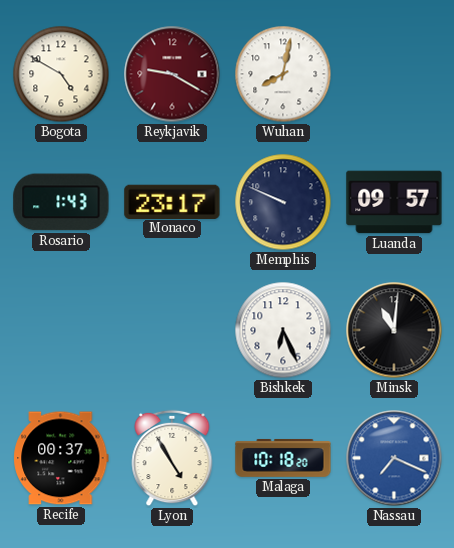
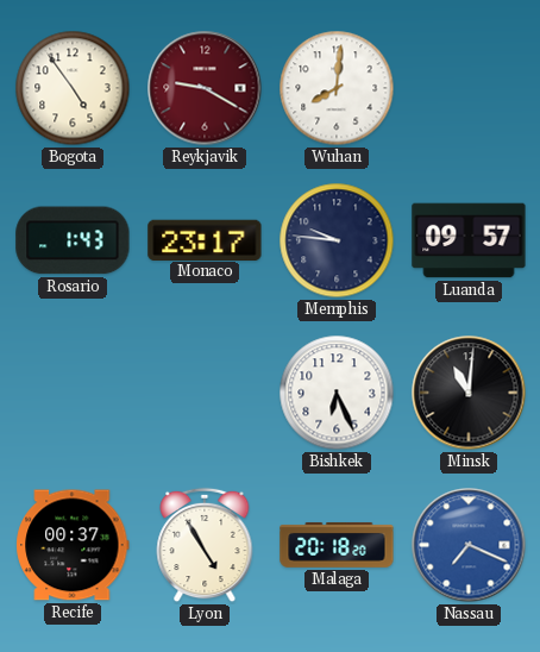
Bogota: 4:50 -> 4:54 (73, 88)
Wuhan: 8:02 -> 8:01 (337, 88)
Memphis: 9:49 -> 9:46 (337, 240)
Malaga: 10:18 -> 20:18 (337, 545)
